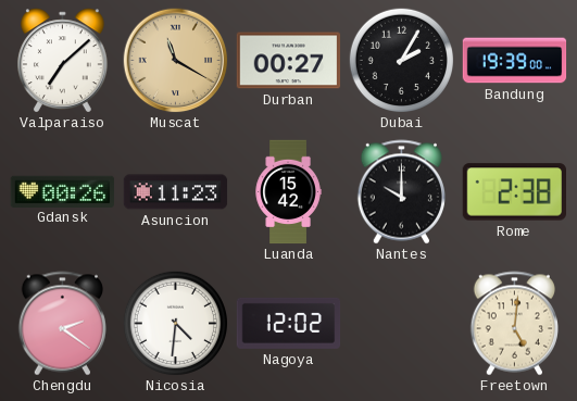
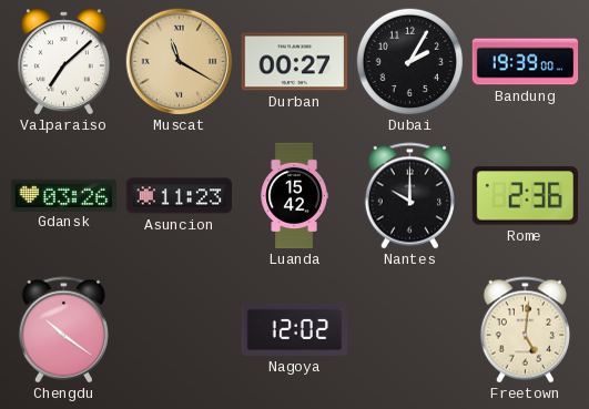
Gdansk: 00:26 -> 03:26 (64, 195)
Rome: 2:38 -> 2:36 (525, 196)
Chengdu: 2:21 -> 10:21 (63, 330)
Nicosia: 4:31 -> none (175, 323)
